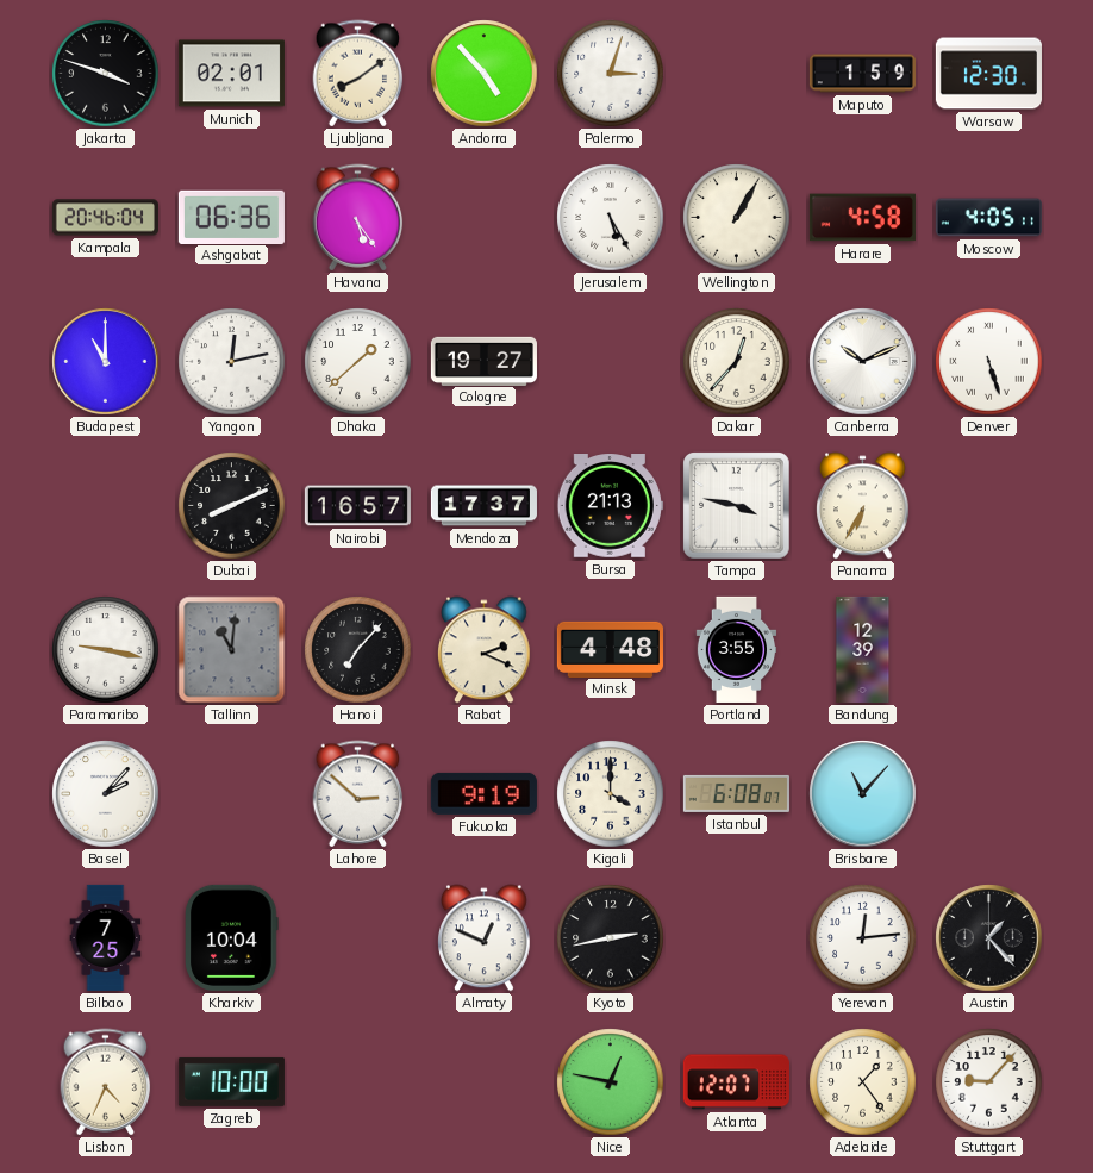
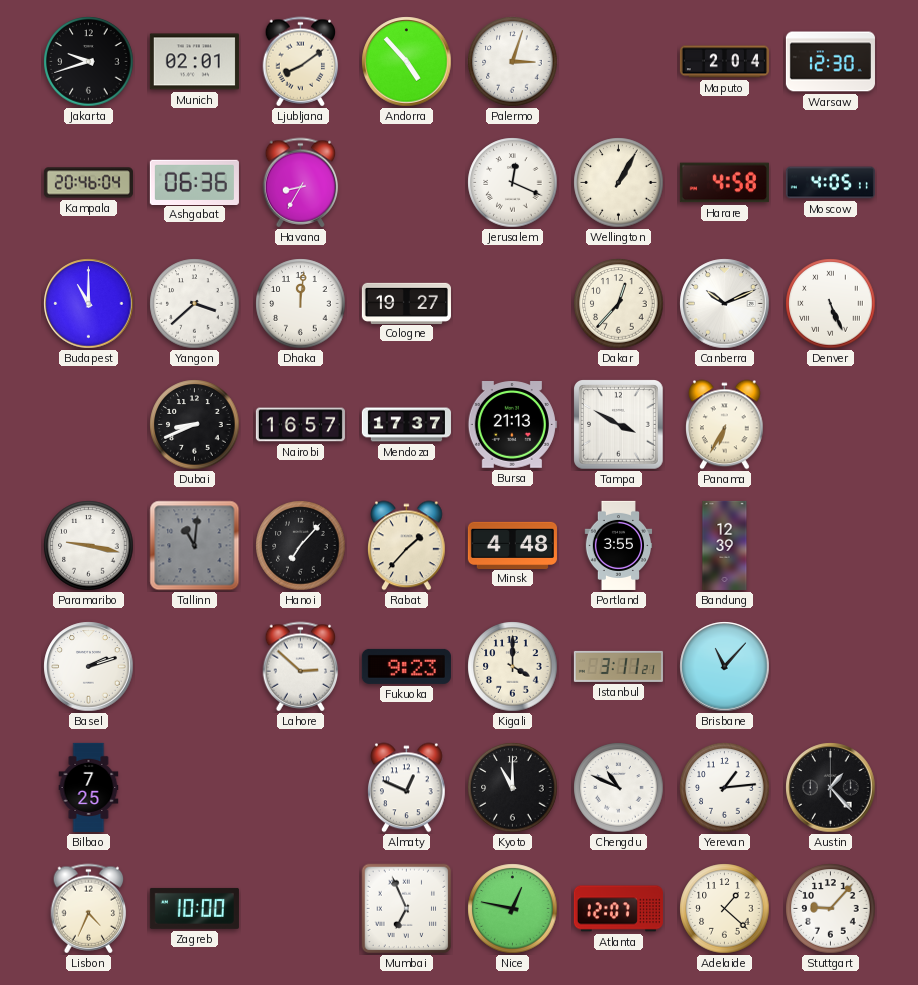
Jakarta: 3:48 -> 9:42 (89, 62)
Maputo: 1:59 -> 2:04 (724, 62)
Havana: 5:24 -> 8:35 (301, 183)
Jerusalem: 5:25 -> 12:19 (513, 183)
Yangon: 12:13 -> 3:38 (195, 304)
Dhaka: 1:38 -> 12:01 (301, 304)
Denver: 5:27 -> 5:26 (831, 304)
Dubai: 8:11 -> 8:41 (195, 425)
Tampa: 3:47 -> 3:50 (619, 425)
Rabat: 2:19 -> 1:37 (407, 546)
Basel: 2:07 -> 2:12 (89, 667)
Fukuoka: 9:19 -> 9:23 (406, 666)
Istanbul: 6:08 -> 3:11 (618, 666)
Kharkiv: 10:04 -> none (232, 937)
Kyoto: 2:43 -> 11:00 (513, 788)
Chengdu: none -> 10:49 (619, 788)
Yerevan: 12:14 -> 1:14 (725, 788)
Mumbai: none -> 6:56 (407, 909)
Adelaide: 1:24 -> 1:22 (725, 909)
